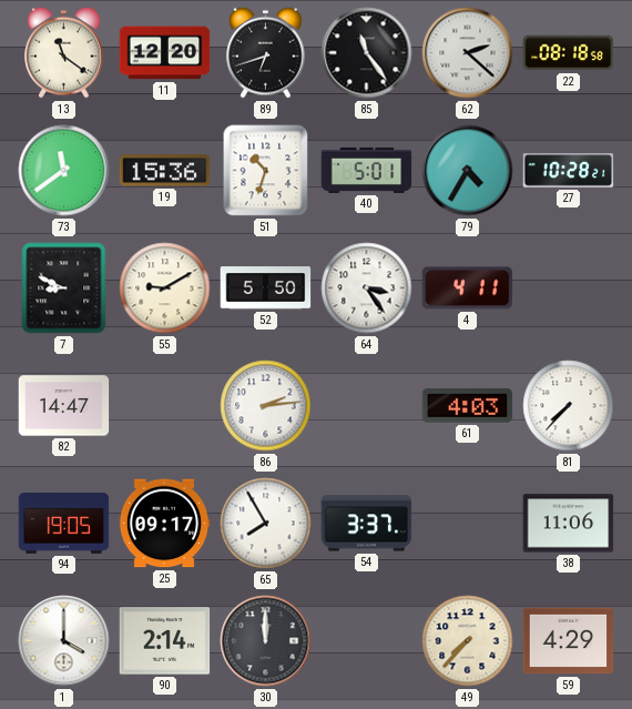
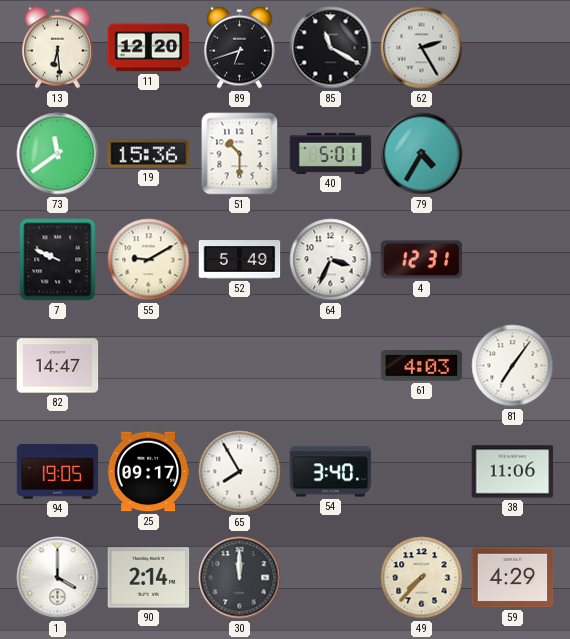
13: 11:21 -> 6:29 (58, 47)
85: 11:24 -> 11:20 (331, 48)
62: 2:22 -> 2:25 (422, 48)
22: 08:18 -> none (569, 53)
51: 10:33 -> 10:30 (240, 154)
27: 10:28 -> none (569, 171)
7: 8:49 -> 9:49 (58, 260)
52: 5:50 -> 5:49 (240, 260)
64: 3:24 -> 3:34 (331, 260)
4: 4:11 -> 12:31 (422, 260)
86: 2:14 -> none (266, 406)
81: 7:37 -> 7:06 (513, 366)
54: 3:37 -> 3:40 (331, 472)
